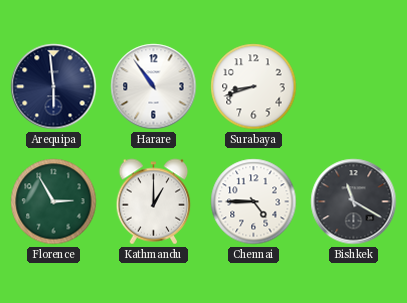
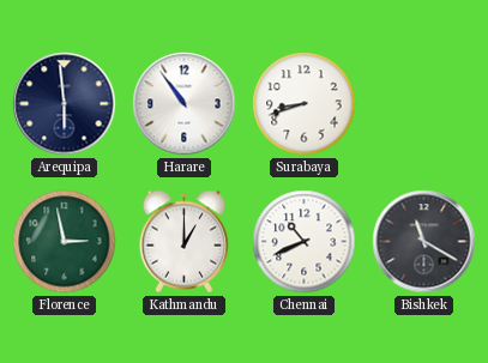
Florence: 2:55 -> 2:58 (65, 242)
Chennai: 4:45 -> 10:41 (305, 242)
